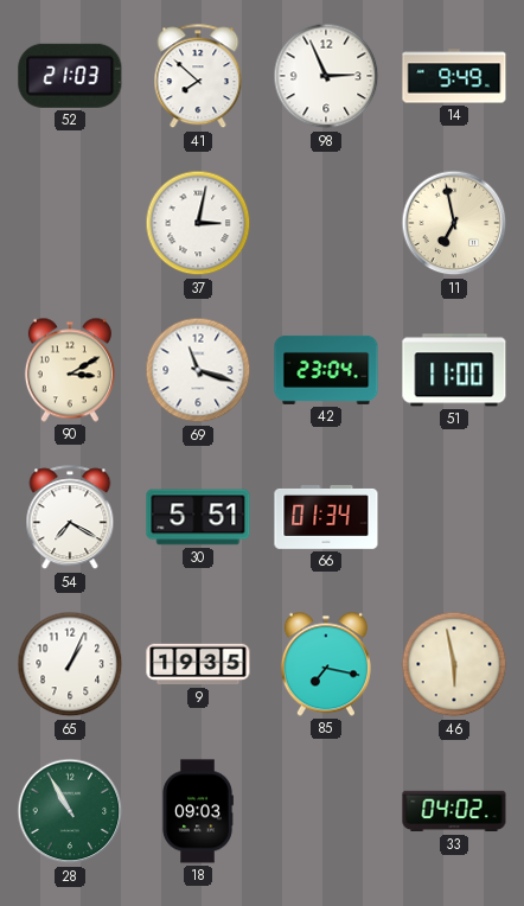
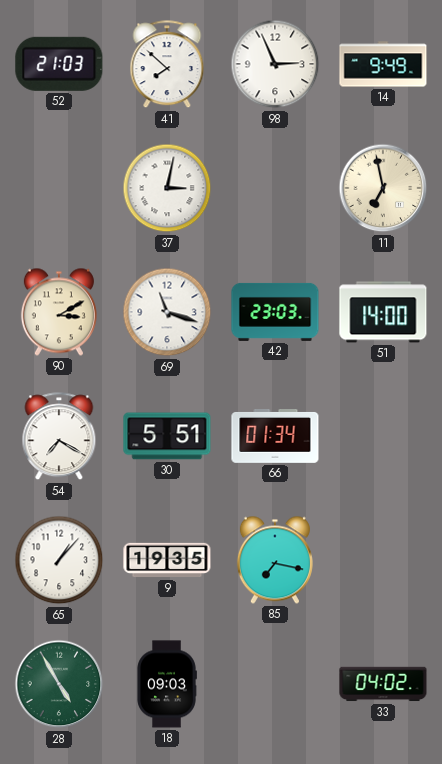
42: 23:04 -> 23:03 (275, 312)
51: 11:00 -> 14:00 (383, 312)
65: 1:04 -> 1:07 (59, 560)
46: 5:58 -> none (454, 664)
28: 10:55 -> 4:55 (59, 684)
